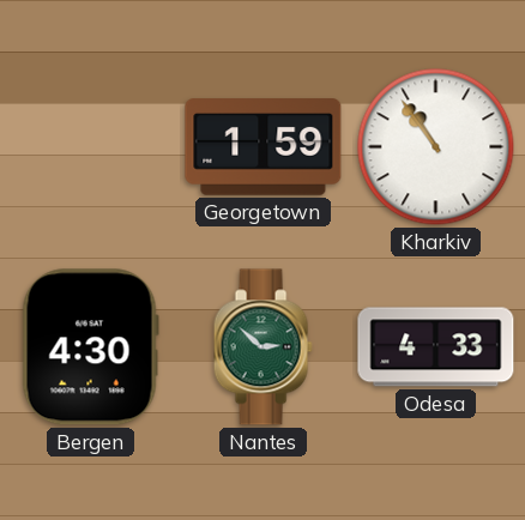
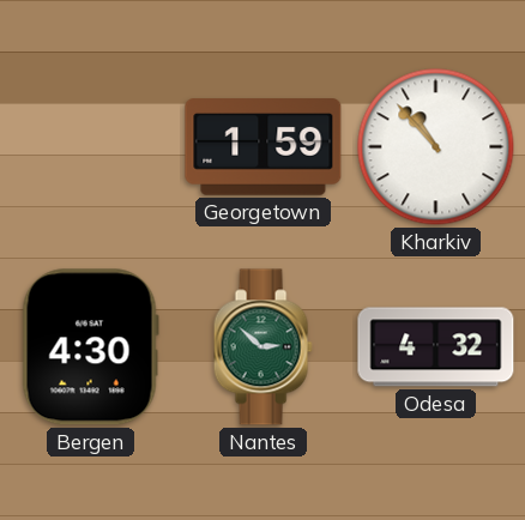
Kharkiv: 10:54 -> 10:53 (436, 147)
Odesa: 4:33 -> 4:32 (436, 347)
